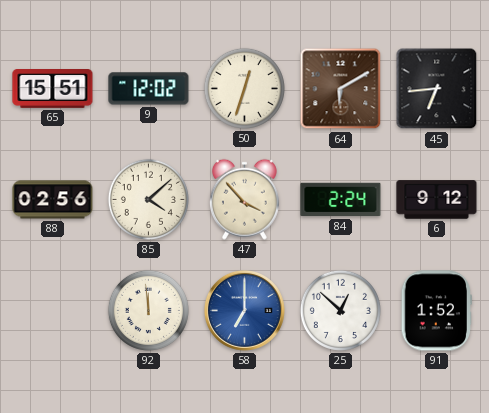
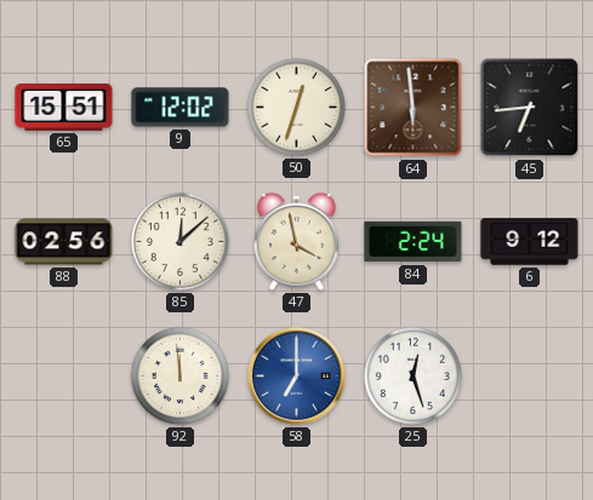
64: 6:10 -> 5:59 (414, 108)
85: 4:08 -> 12:08 (179, 241)
47: 3:53 -> 3:58 (296, 241)
25: 12:52 -> 12:27 (412, 375)
91: 1:52 -> none (436, 311)
